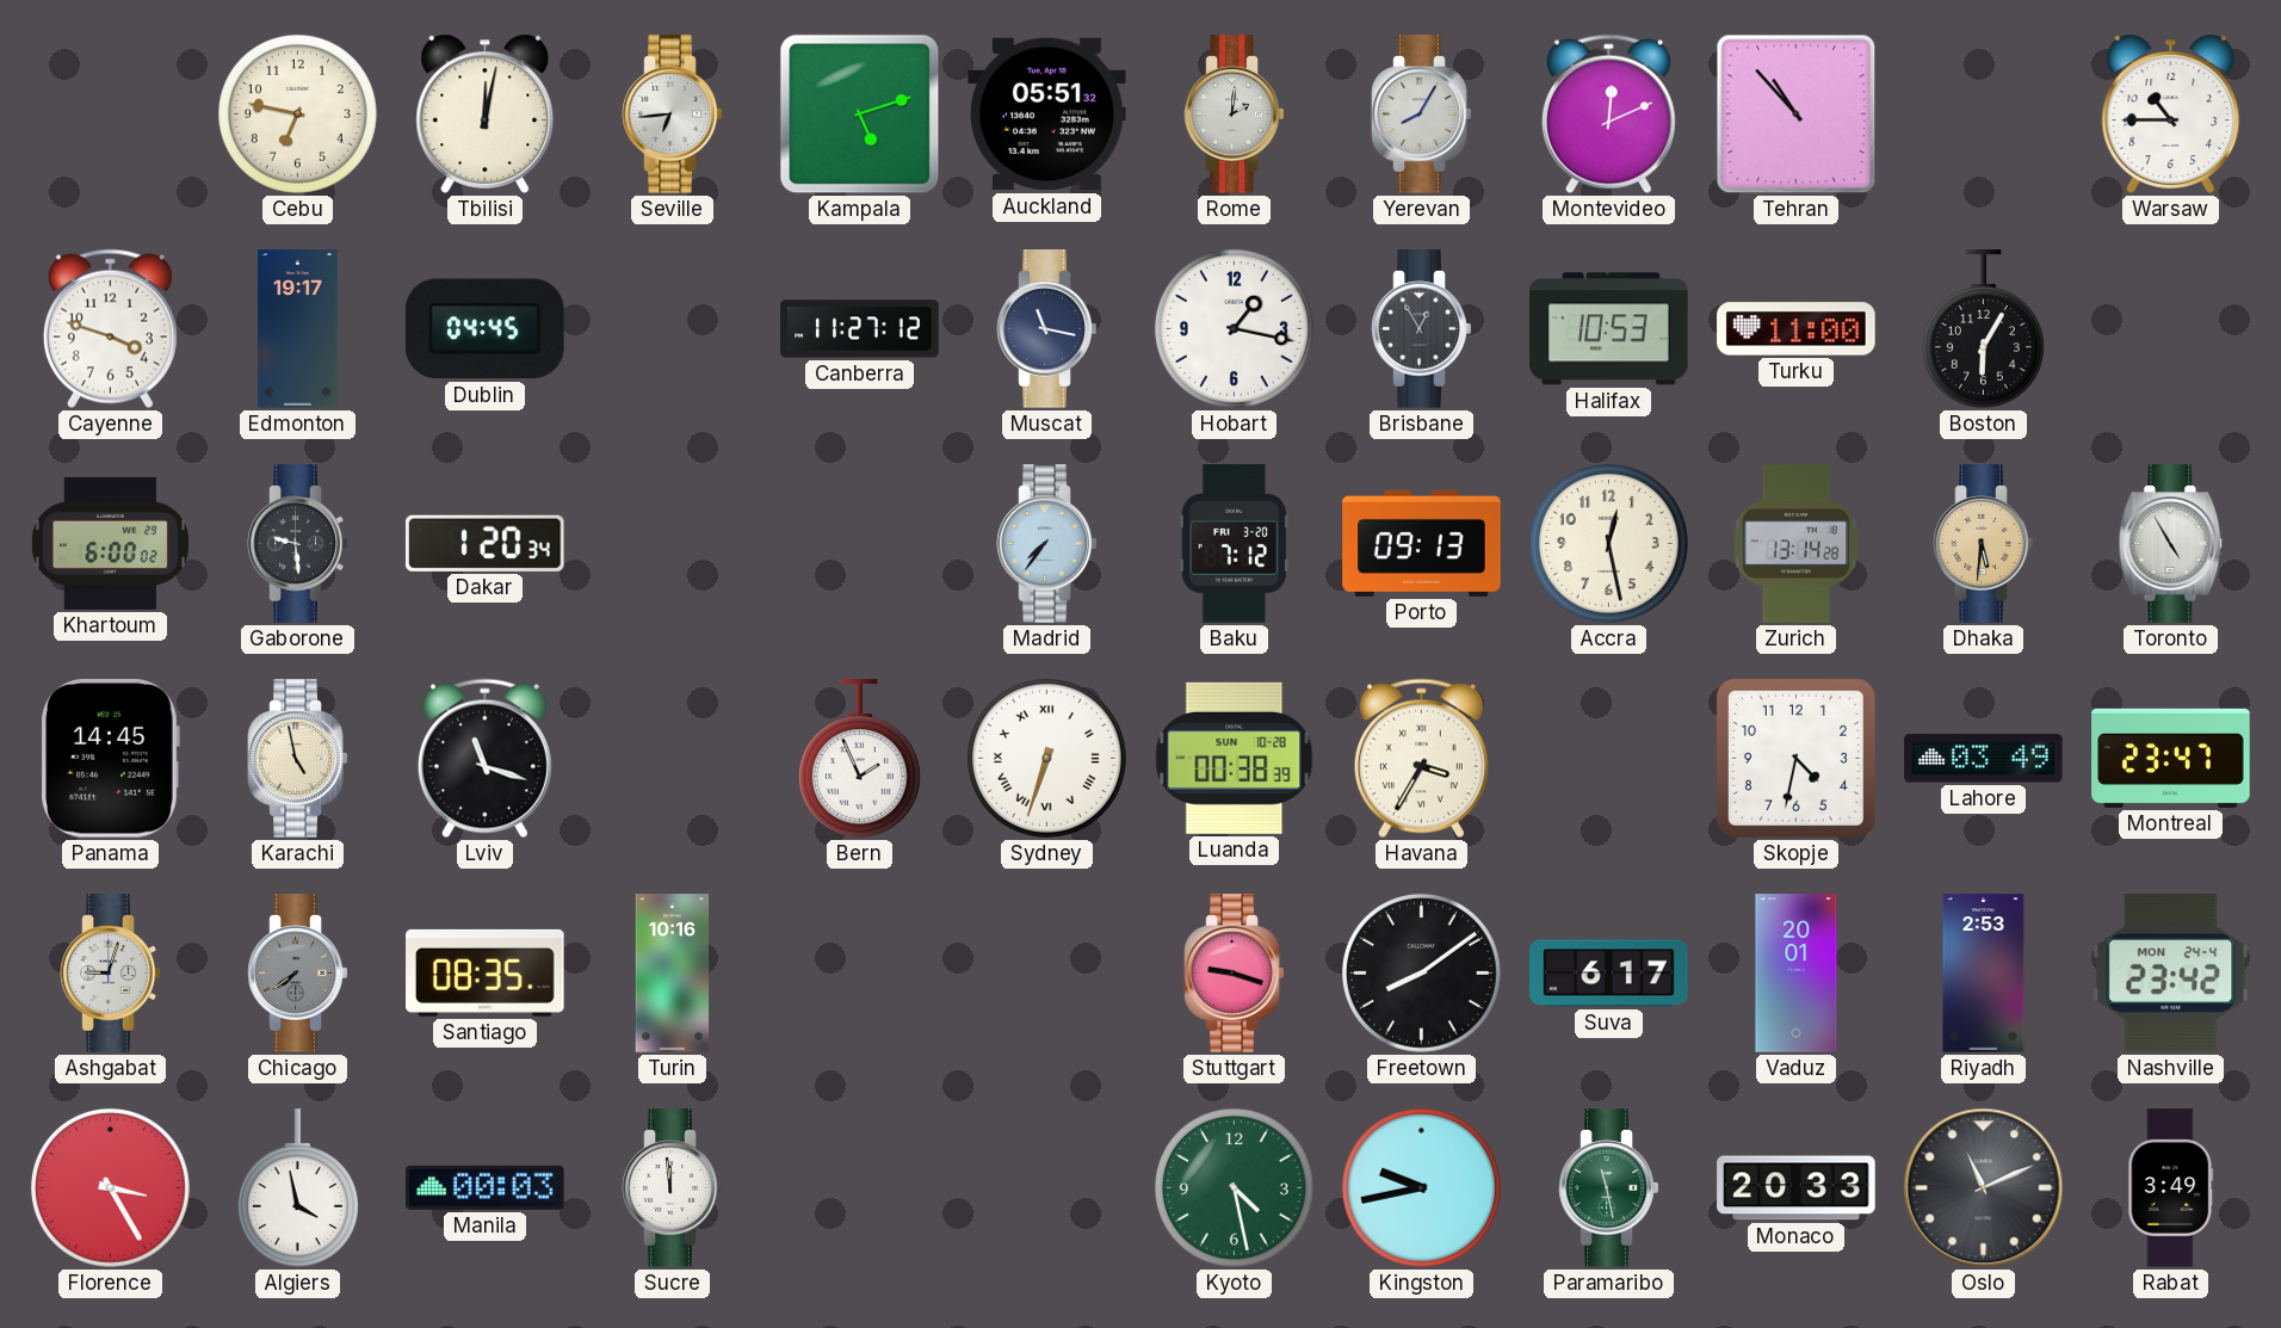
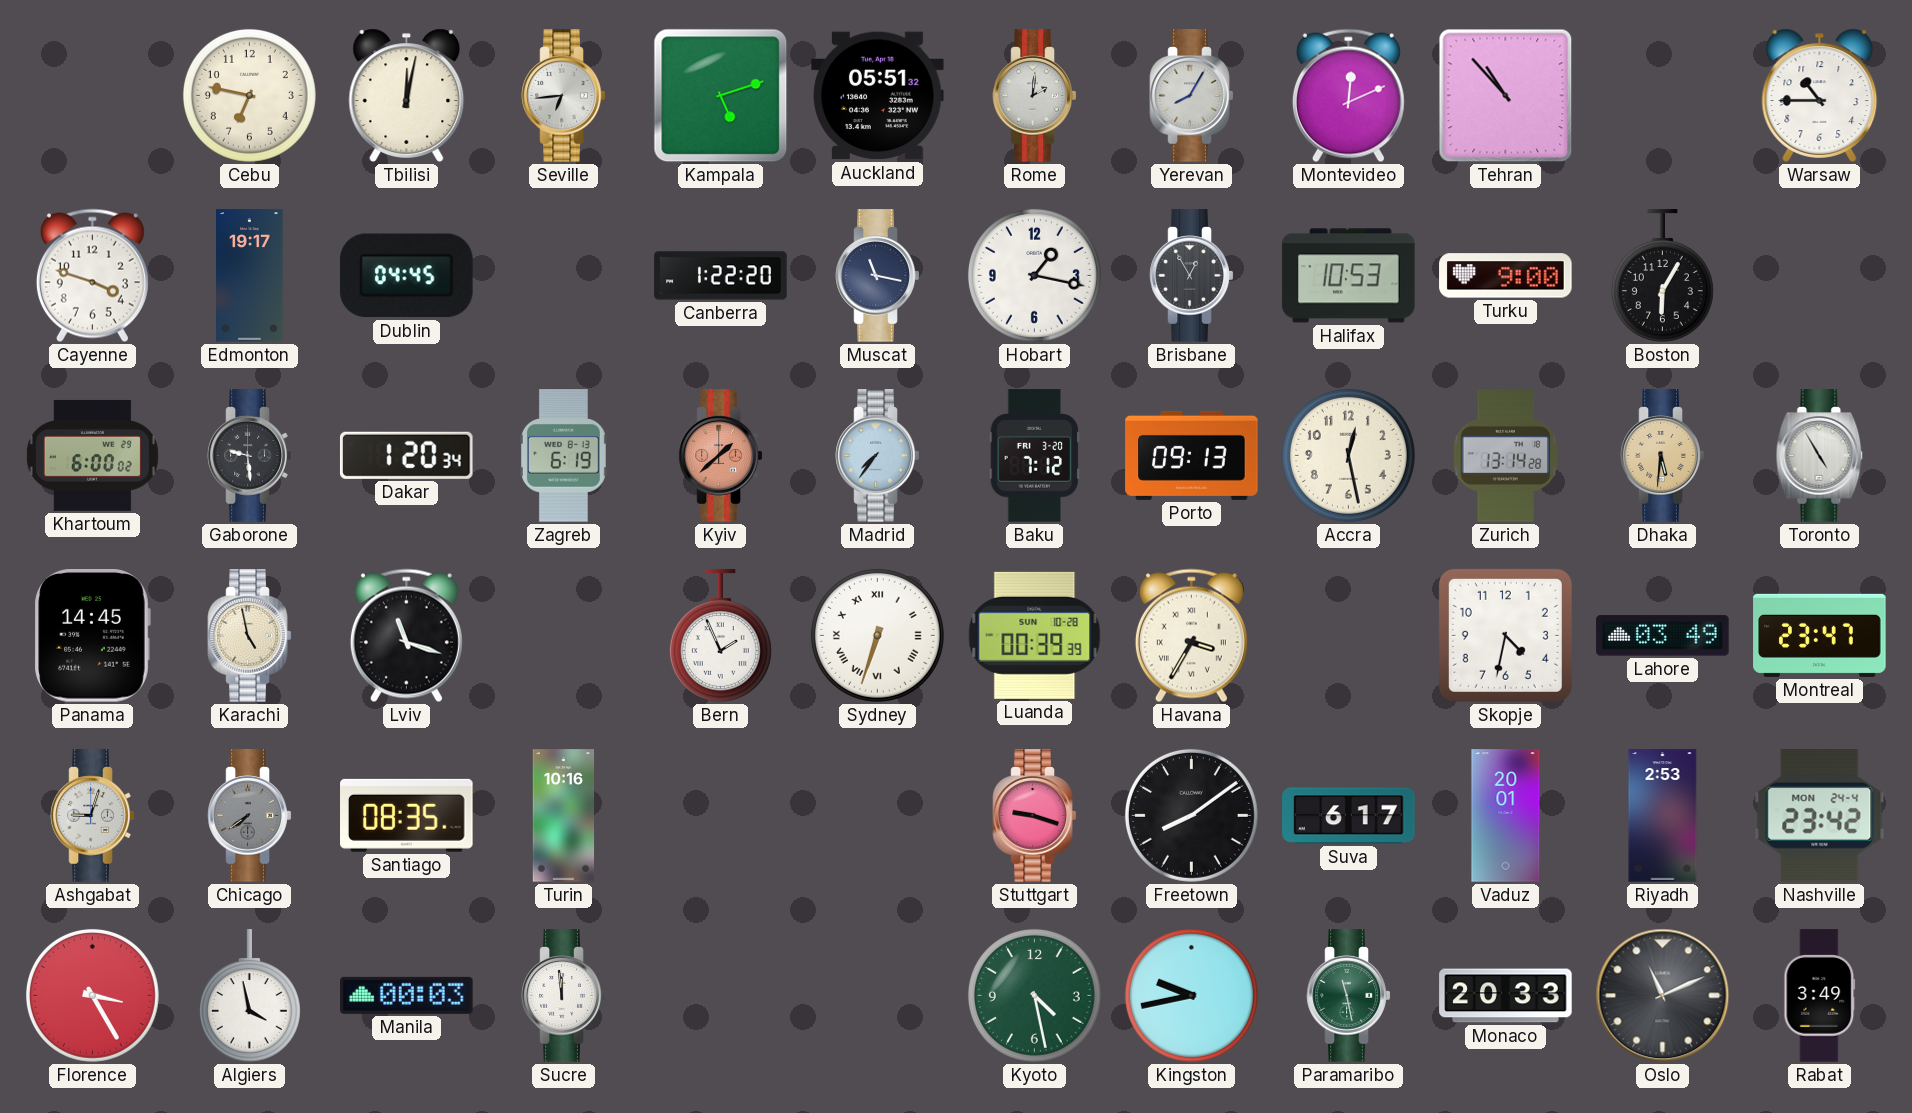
Canberra: 11:27 -> 1:22 (721, 276)
Turku: 11:00 -> 9:00 (1506, 276)
Zagreb: none -> 6:19 (563, 456)
Kyiv: none -> 1:38 (721, 456)
Luanda: 00:38 -> 00:39 (1035, 635)
